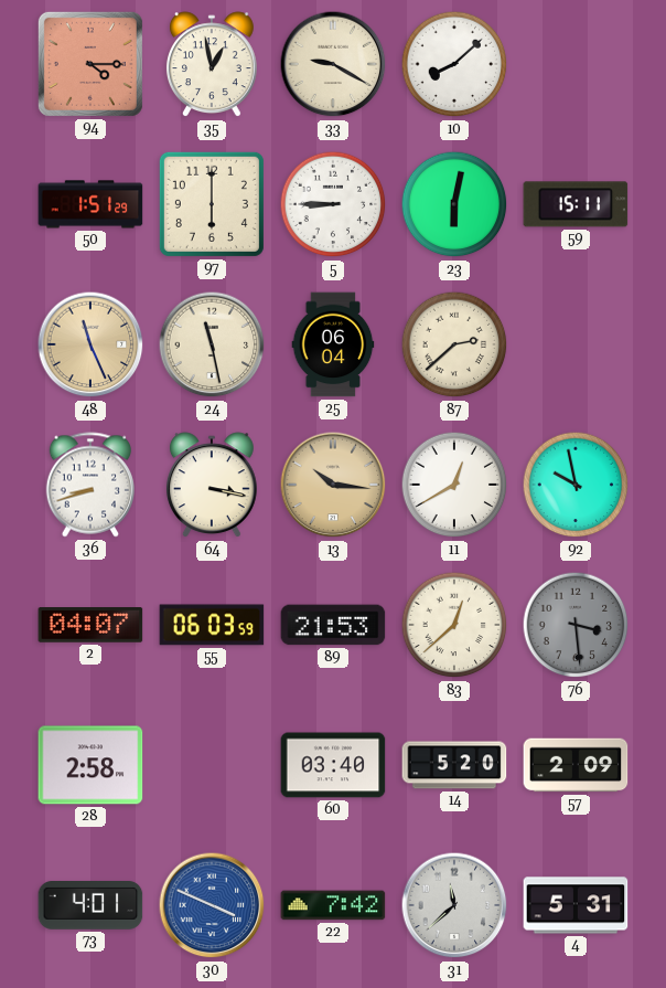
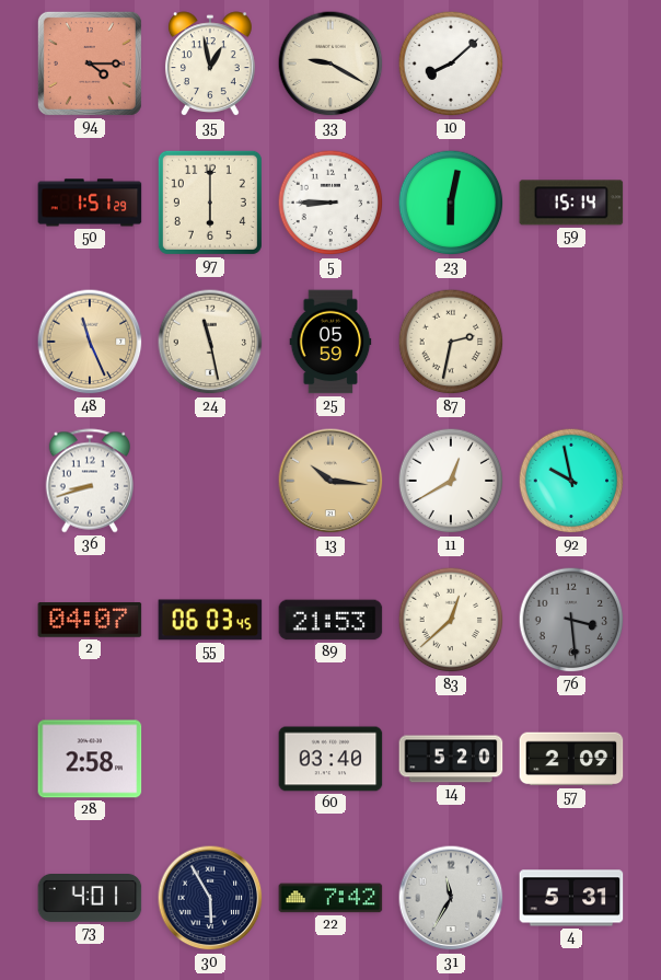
59: 15:11 -> 15:14 (571, 203)
25: 06:04 -> 05:59 (330, 342)
87: 2:38 -> 2:32 (451, 342)
64: 3:17 -> none (212, 486)
55: 06:03:59 -> 06:03:45 (210, 620)
30: 3:49 -> 5:55 (210, 898)
30 dial: blue -> navy (210, 898)
31: 11:38 -> 11:35 (451, 898)
